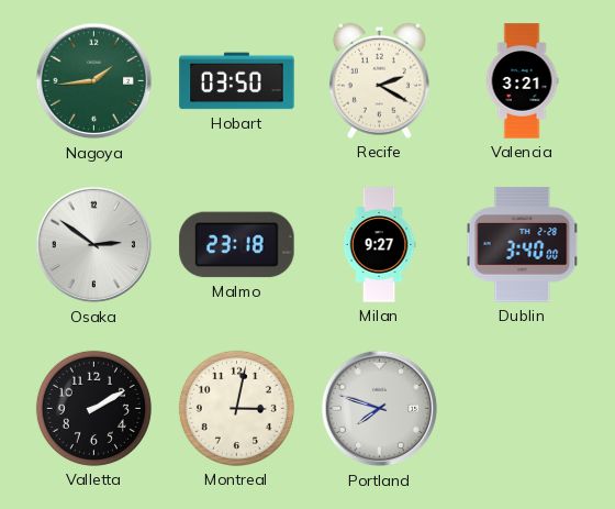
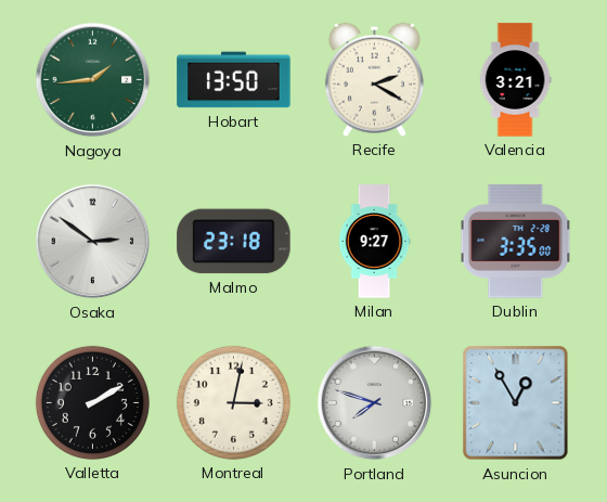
Hobart: 03:50 -> 13:50 (234, 80)
Dublin: 3:40 -> 3:35 (516, 242)
Asuncion: none -> 12:55 (516, 403)
